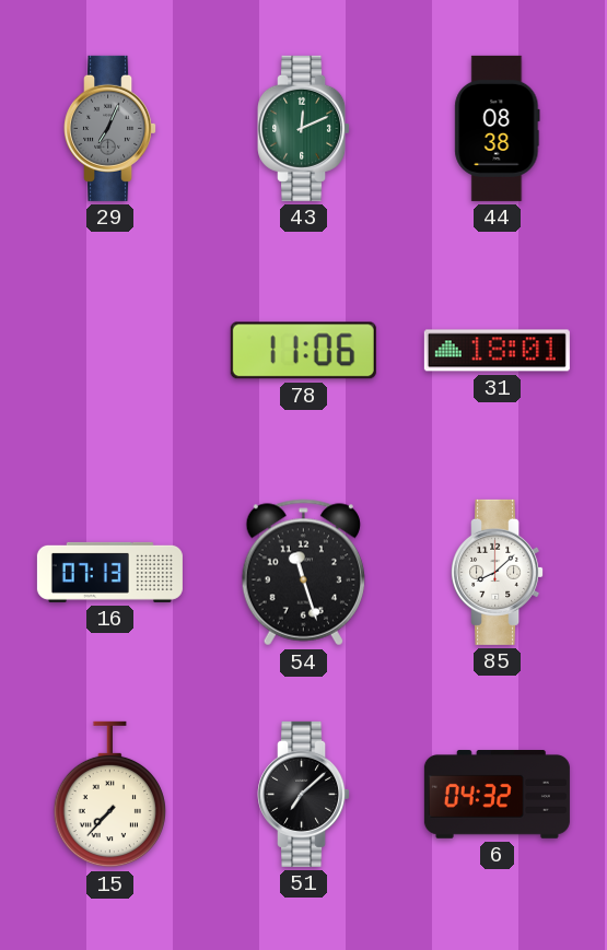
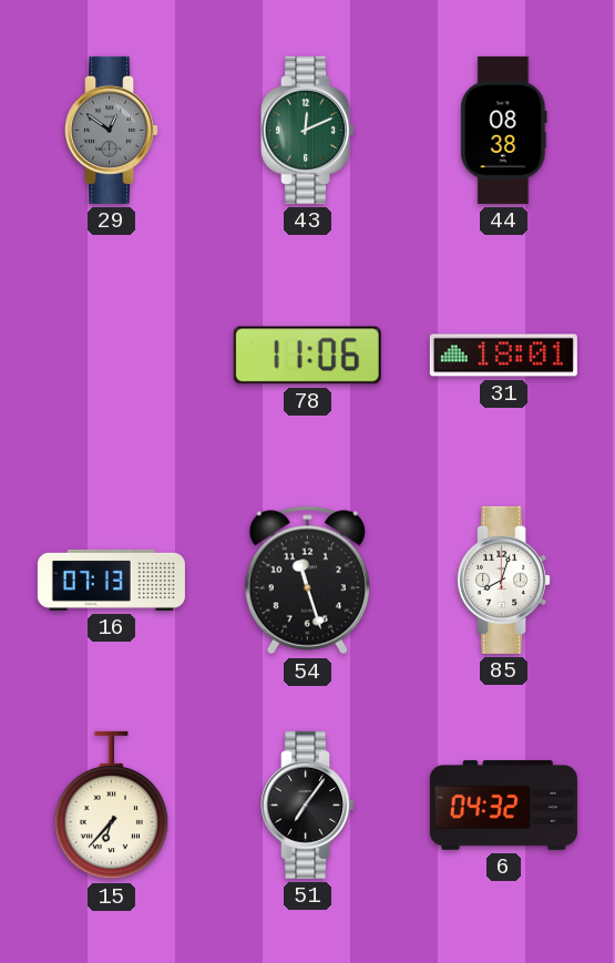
29: 7:04 -> 12:51 (112, 130)
85: 8:08 -> 8:03 (504, 580)
15: 7:37 -> 6:37 (111, 806)
51: 7:08 -> 7:06 (308, 805)
